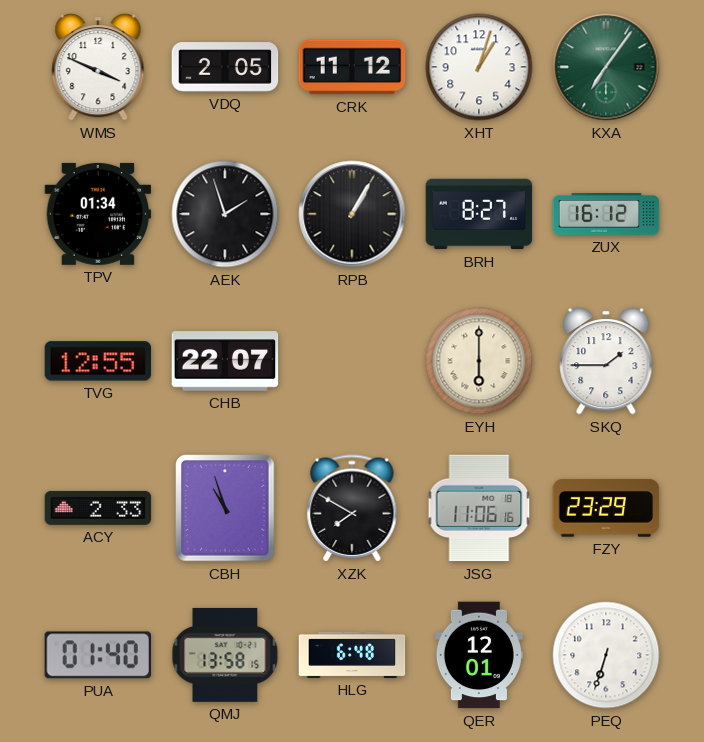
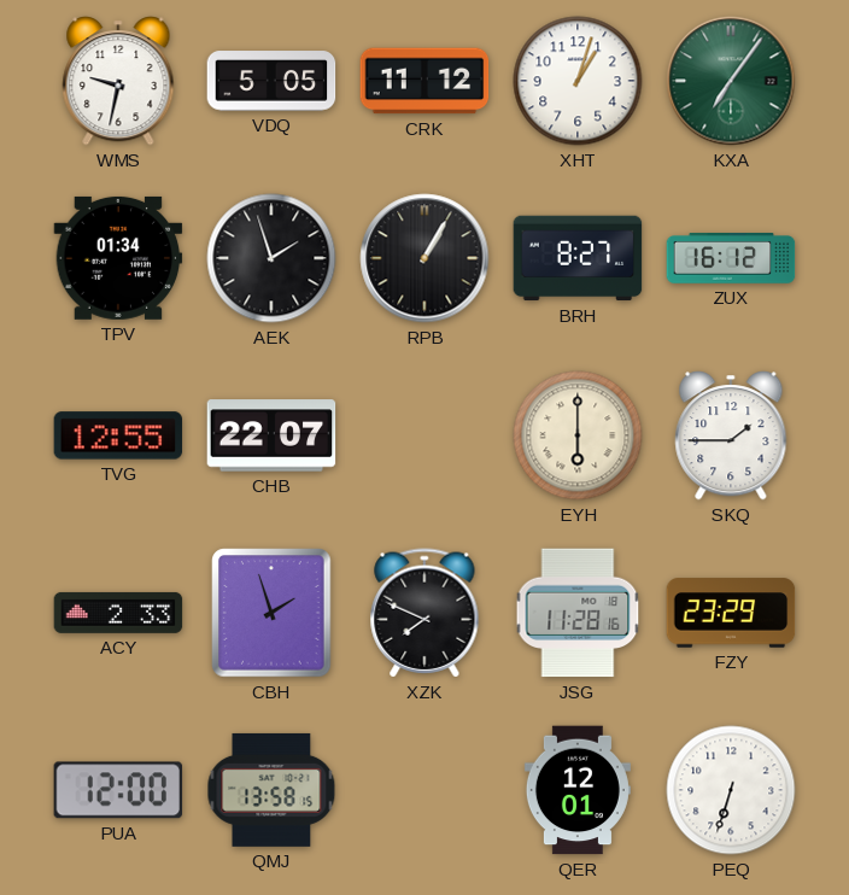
WMS: 3:49 -> 9:32 (118, 81)
VDQ: 2:05 -> 5:05 (271, 81)
CBH: 10:57 -> 1:57 (271, 613)
XZK: 7:50 -> 7:49 (424, 613)
JSG: 11:06 -> 11:28 (578, 613)
PUA: 01:40 -> 12:00 (118, 790)
HLG: 6:48 -> none (352, 655)
